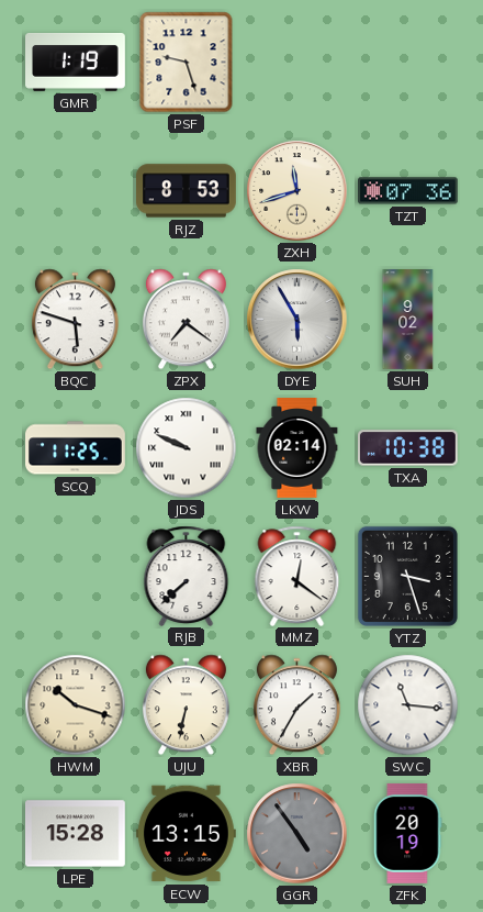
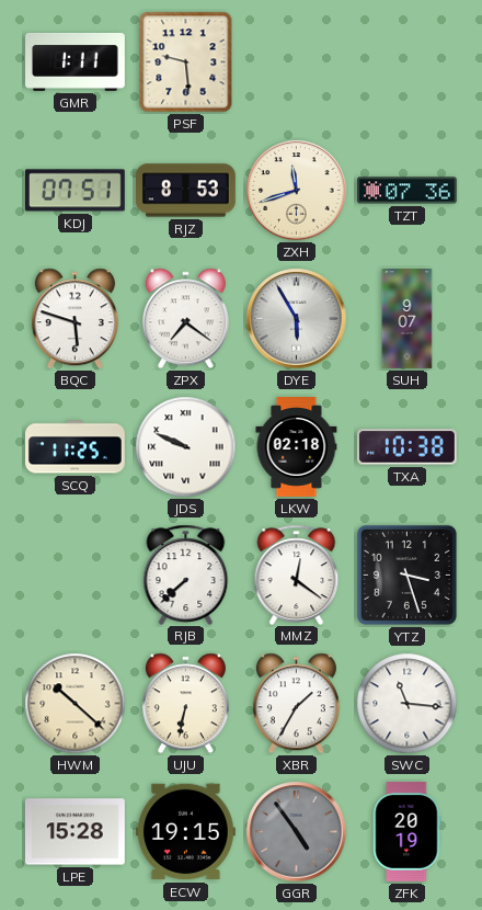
GMR: 1:19 -> 1:11 (76, 61)
PSF: 9:27 -> 9:29 (186, 62)
KDJ: none -> 07:51 (74, 191)
SUH: 9:02 -> 9:07 (408, 319)
LKW: 02:14 -> 02:18 (297, 447)
HWM: 10:18 -> 10:22 (76, 704)
ECW: 13:15 -> 19:15 (185, 832)
